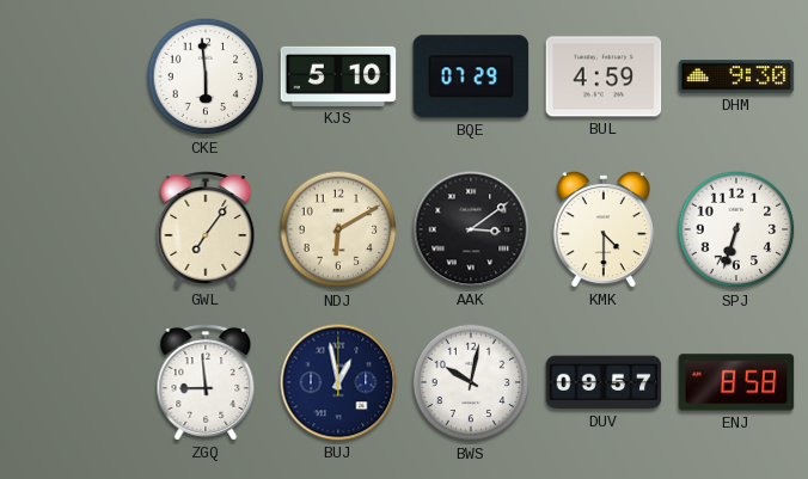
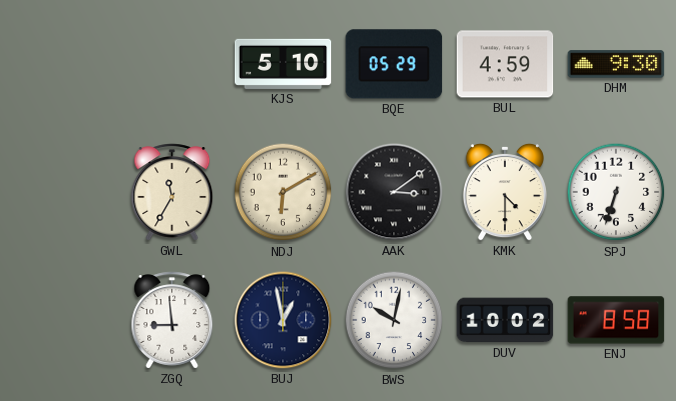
CKE: 5:59 -> none (206, 76)
BQE: 07:29 -> 05:29 (394, 64)
GWL: 7:06 -> 11:35 (172, 192)
DUV: 09:57 -> 10:02 (505, 320)
